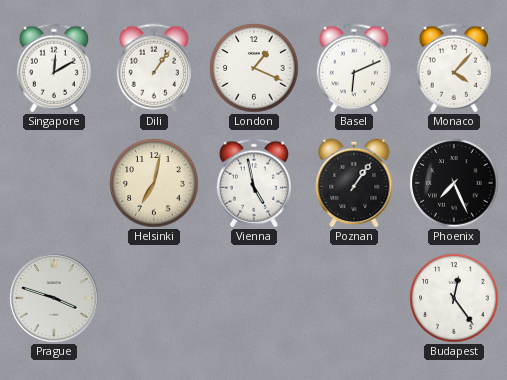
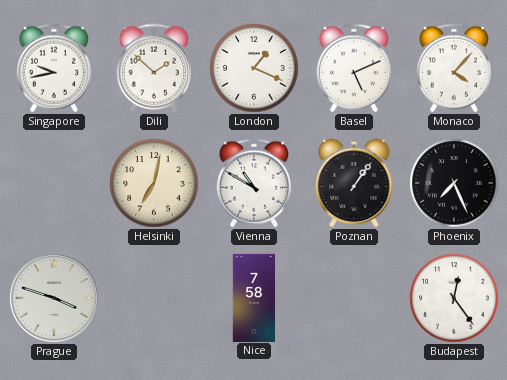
Singapore: 12:10 -> 9:43 (54, 68)
Dili: 1:06 -> 1:52 (154, 68)
Basel: 6:11 -> 5:11 (354, 68)
Vienna: 4:58 -> 10:50 (254, 183)
Nice: none -> 7:58 (254, 297)
